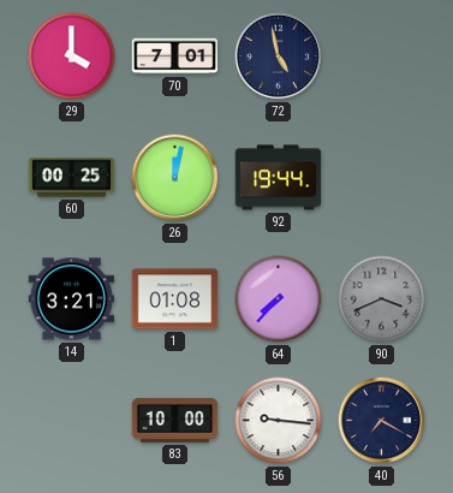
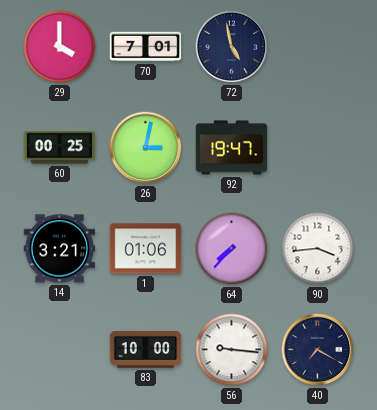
26: 12:02 -> 3:02 (146, 148)
92: 19:44 -> 19:47 (232, 148)
1: 01:08 -> 01:06 (146, 249)
90: 3:41 -> 3:44 (318, 249)
90 dial: grey -> white (318, 249)
